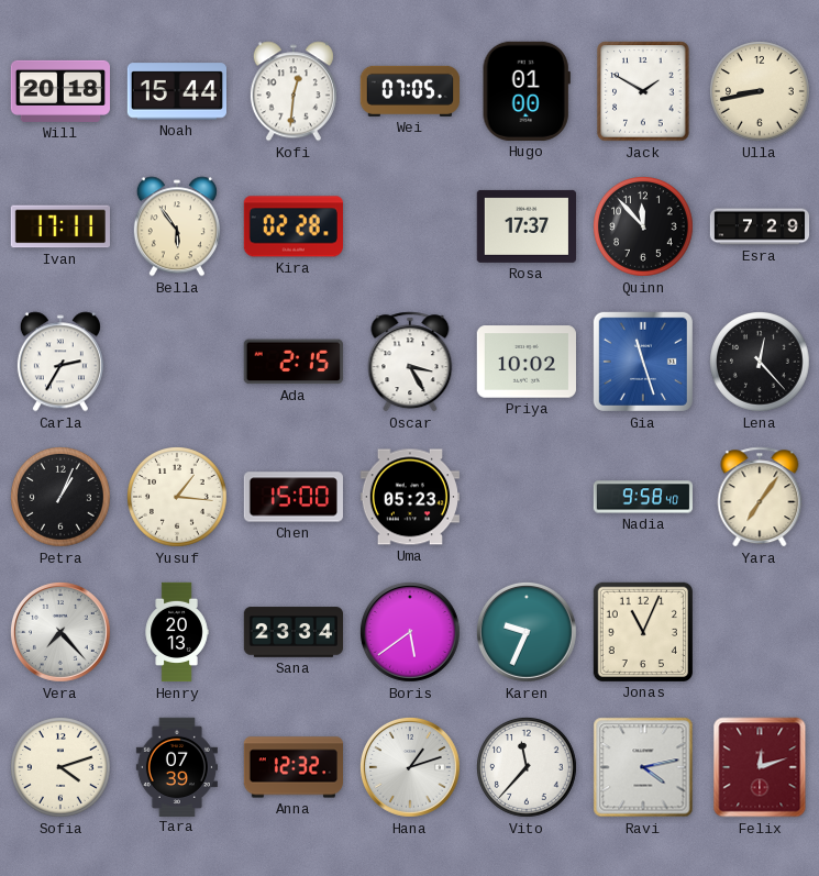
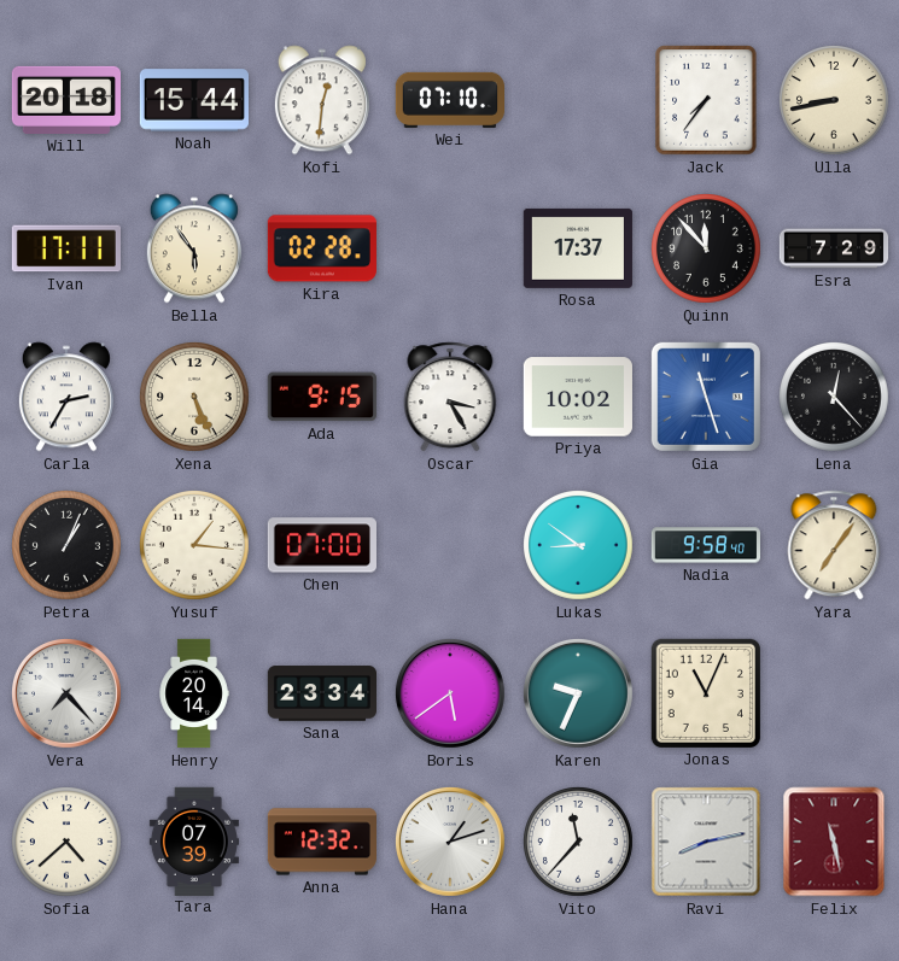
Wei: 07:05 -> 07:10 (449, 100)
Hugo: 01:00 -> none (527, 91)
Jack: 1:50 -> 7:36 (706, 100)
Xena: none -> 5:26 (195, 398)
Ada: 2:15 -> 9:15 (322, 397)
Chen: 15:00 -> 07:00 (321, 545)
Uma: 05:23 -> none (409, 497)
Lukas: none -> 8:51 (579, 546)
Henry: 20:13 -> 20:14 (194, 693)
Sofia: 4:12 -> 4:38 (68, 843)
Ravi: 4:13 -> 8:13 (706, 842)
Felix: 12:12 -> 11:28 (834, 842)
